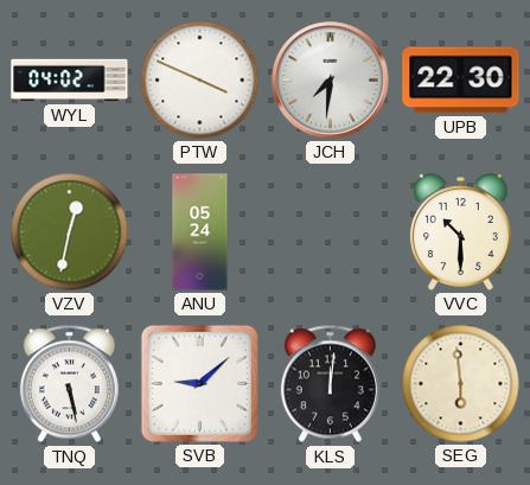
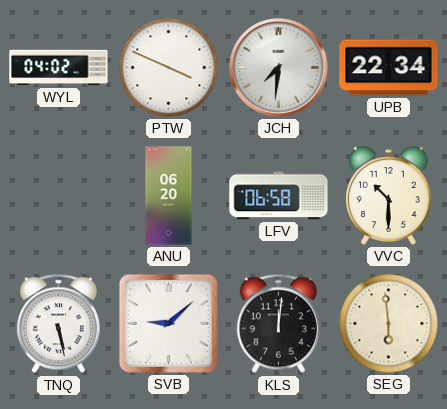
UPB: 22:30 -> 22:34 (389, 68)
VZV: 12:32 -> none (70, 232)
ANU: 05:24 -> 06:20 (169, 196)
LFV: none -> 06:58 (279, 196)
